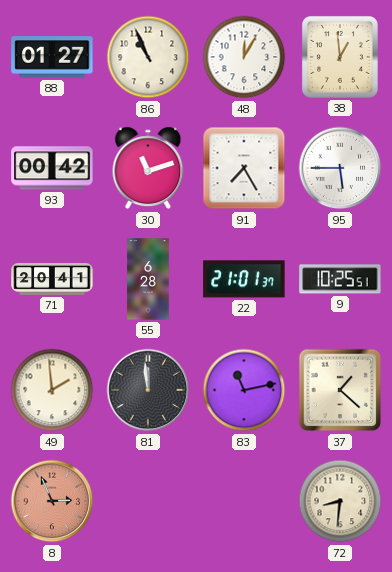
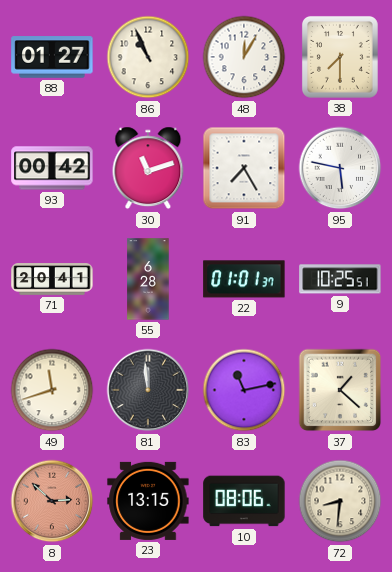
38: 12:59 -> 7:30 (340, 57)
95: 5:45 -> 5:47 (340, 168)
22: 21:01 -> 01:01 (244, 279)
49: 1:59 -> 11:42 (52, 390)
8: 2:56 -> 2:52 (52, 501)
23: none -> 13:15 (148, 501)
10: none -> 08:06 (244, 501)
